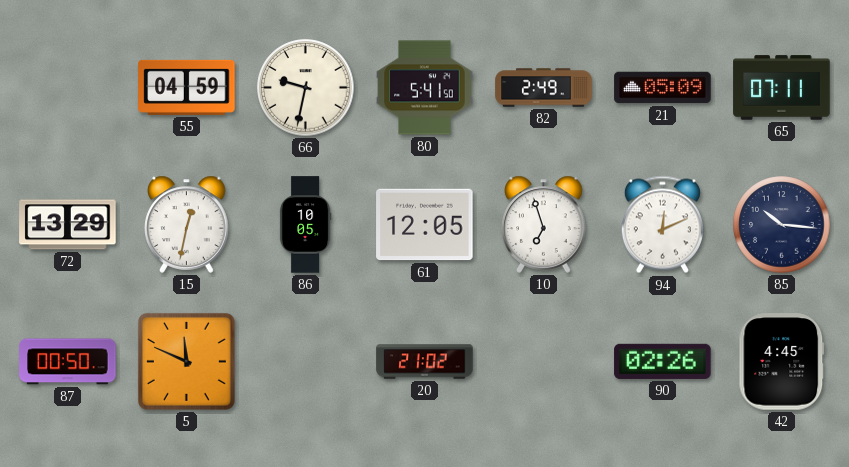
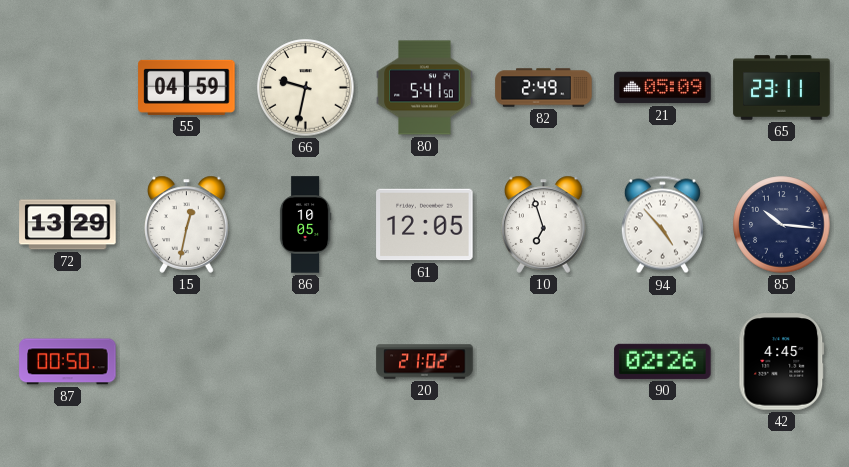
65: 07:11 -> 23:11 (782, 88)
94: 12:11 -> 4:53 (662, 225)
5: 11:49 -> none (186, 361)
